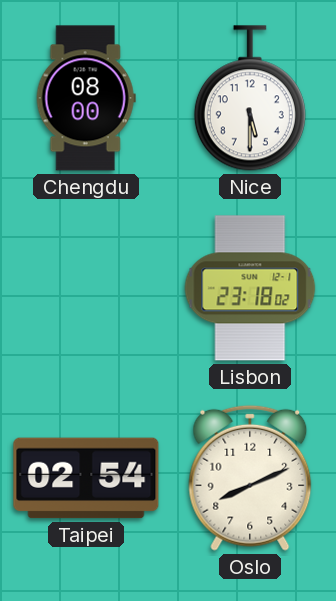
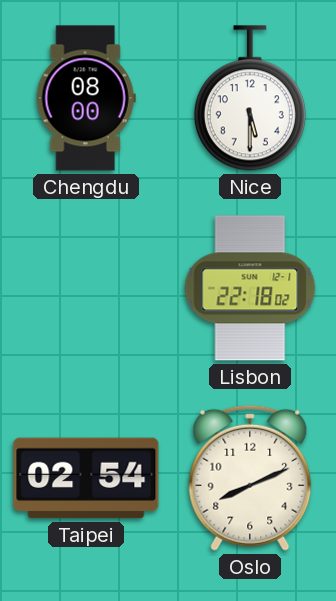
Lisbon: 23:18 -> 22:18 (250, 288)
